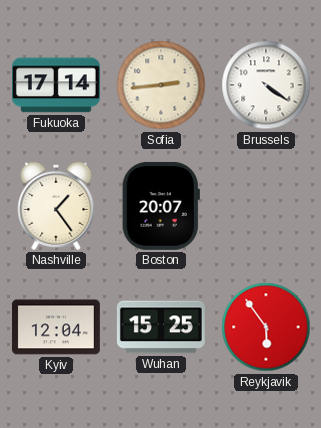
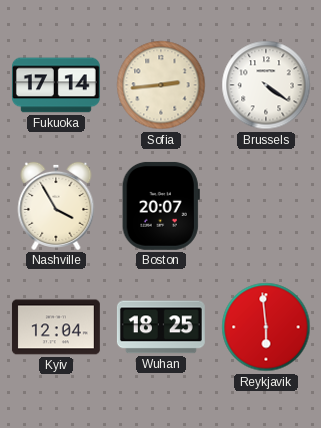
Nashville: 1:24 -> 3:55 (56, 206)
Wuhan: 15:25 -> 18:25 (161, 327)
Reykjavik: 5:54 -> 5:59 (266, 327)
